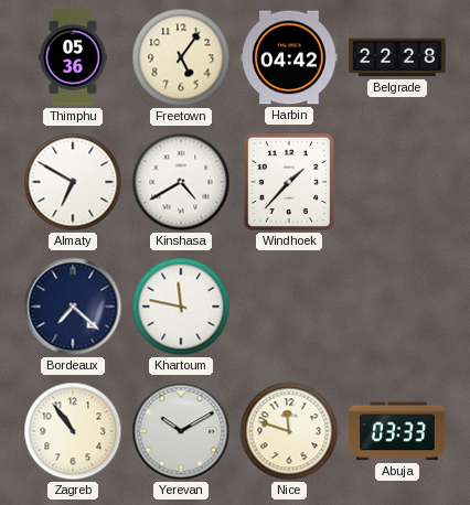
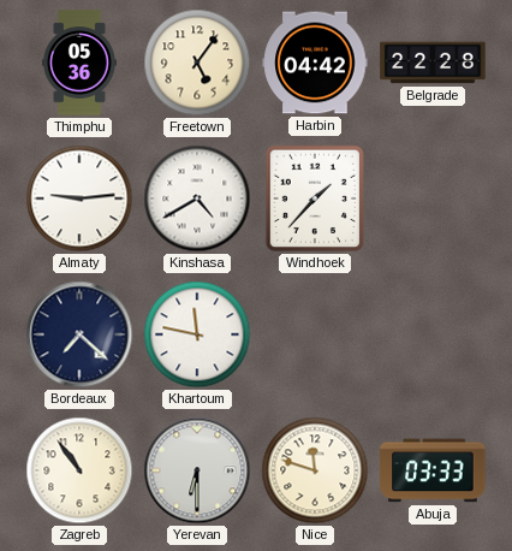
Almaty: 6:50 -> 9:14 (79, 199)
Yerevan: 10:10 -> 6:30 (197, 470)
